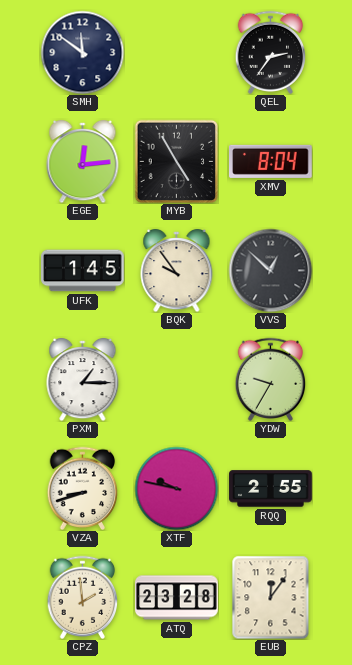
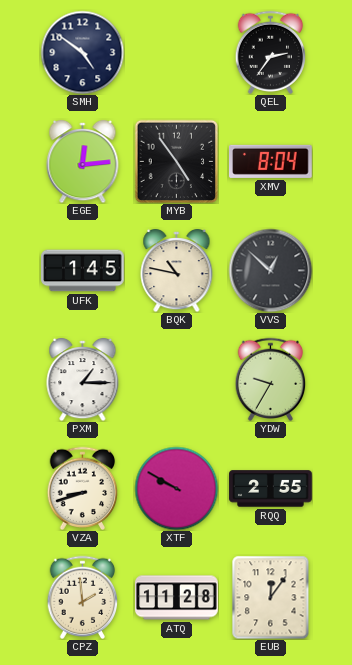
SMH: 11:51 -> 4:51 (82, 52)
MYB: 4:55 -> 4:54 (176, 161)
BQK: 9:54 -> 10:47 (177, 270)
XTF: 9:47 -> 9:50 (176, 488)
ATQ: 23:28 -> 11:28 (177, 598)
